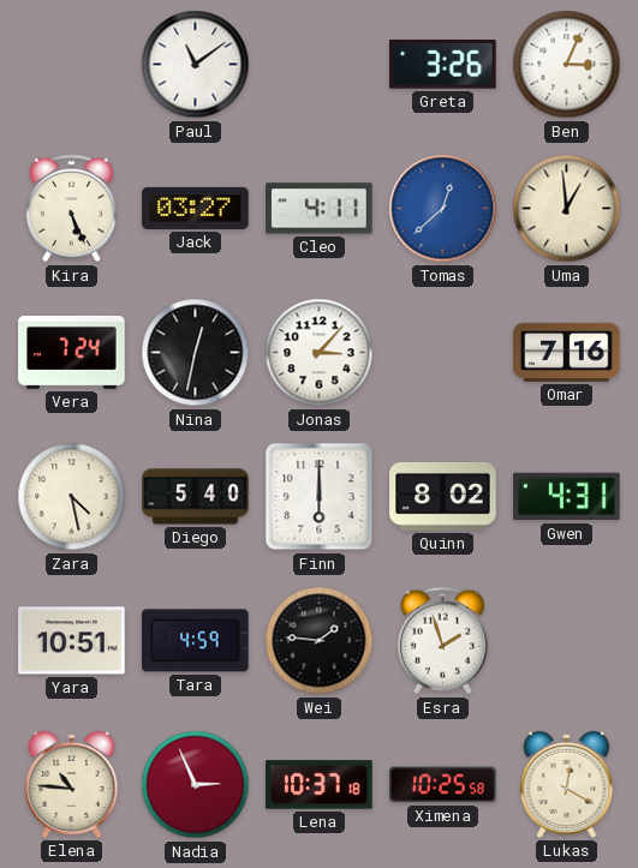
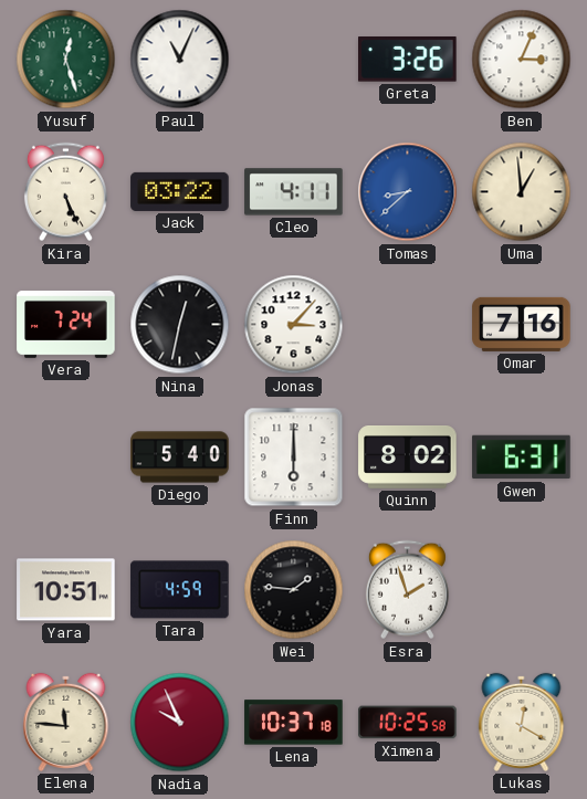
Yusuf: none -> 12:27 (66, 60)
Paul: 11:09 -> 11:04 (180, 60)
Jack: 03:27 -> 03:22 (180, 191)
Tomas: 12:38 -> 8:38 (408, 192)
Zara: 4:28 -> none (72, 497)
Gwen: 4:31 -> 6:31 (522, 458)
Elena: 10:46 -> 11:46 (66, 722)
Nadia: 2:56 -> 9:56 (180, 723)
